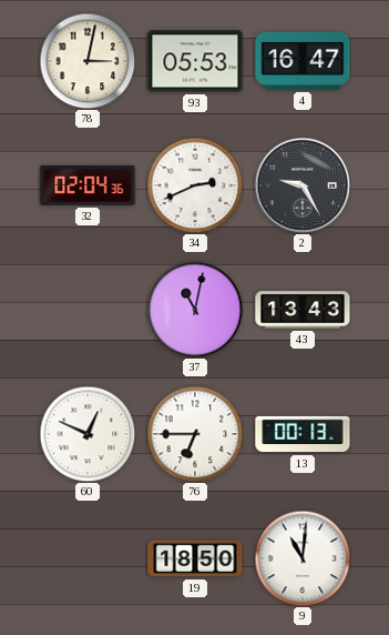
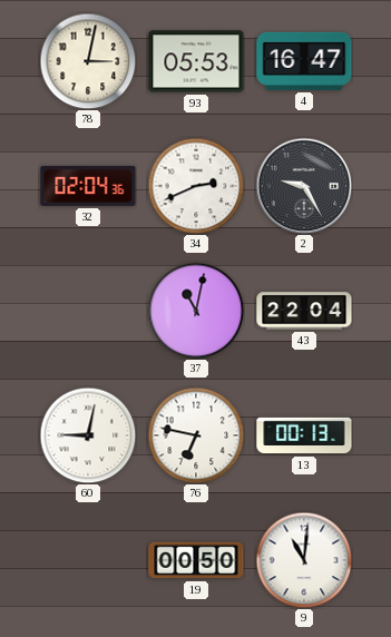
43: 13:43 -> 22:04 (304, 311)
60: 12:49 -> 9:02 (88, 435)
76: 6:45 -> 6:47 (196, 435)
19: 18:50 -> 00:50 (196, 560)
